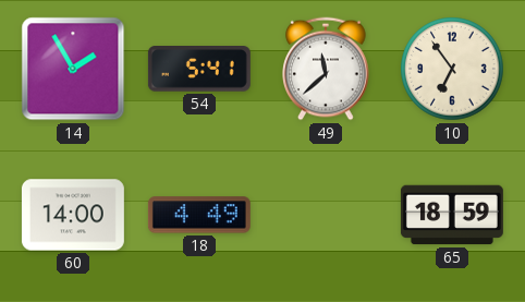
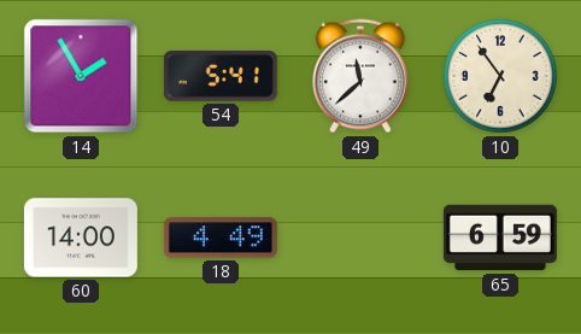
65: 18:59 -> 6:59 (500, 238)
